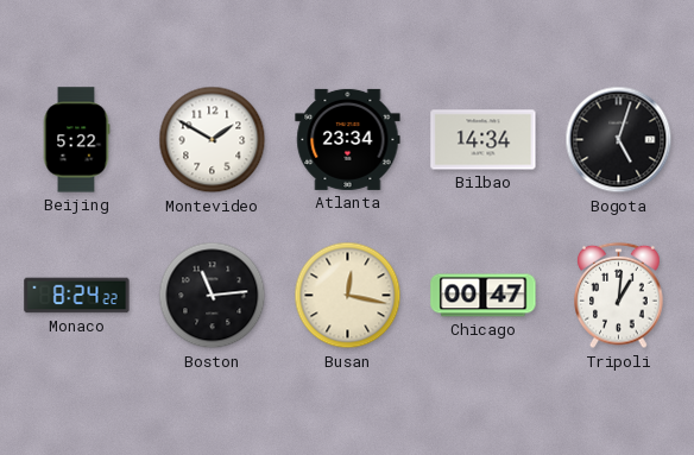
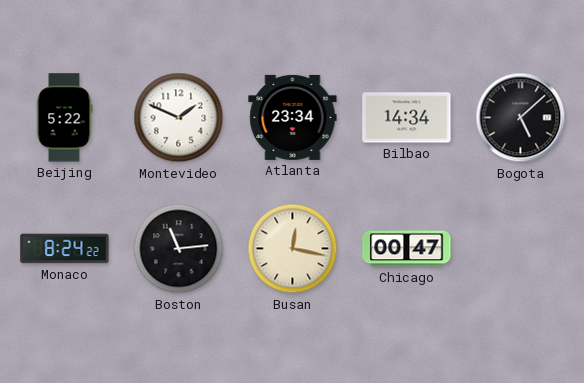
Montevideo: 1:50 -> 1:49 (179, 118)
Bogota: 5:03 -> 5:08 (521, 118)
Tripoli: 1:01 -> none (619, 296)
